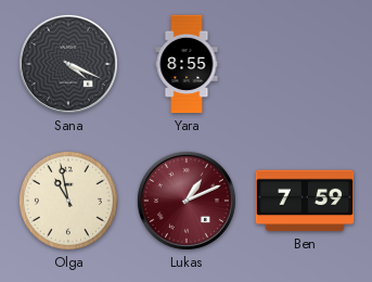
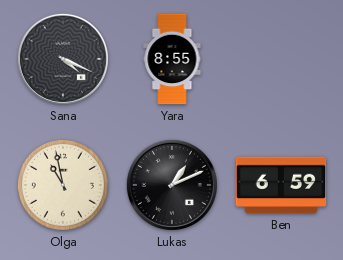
Lukas dial: burgundy -> black (172, 185)
Ben: 7:59 -> 6:59 (281, 185)
